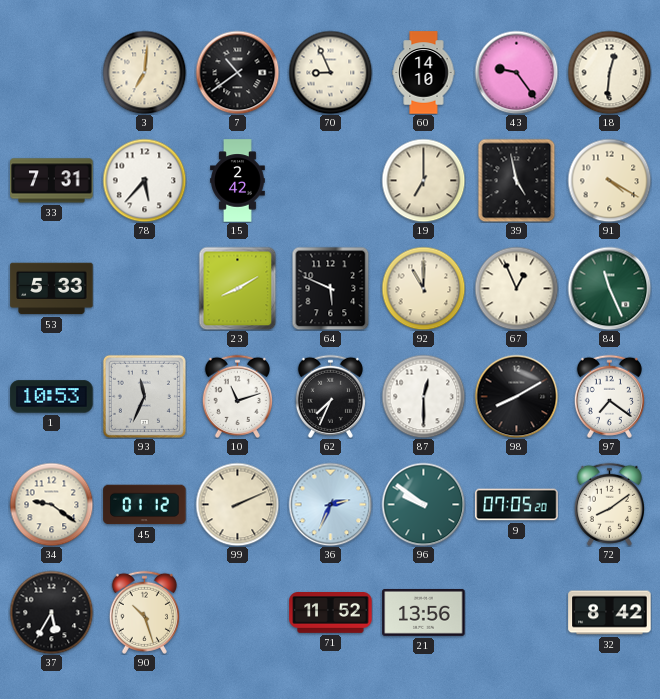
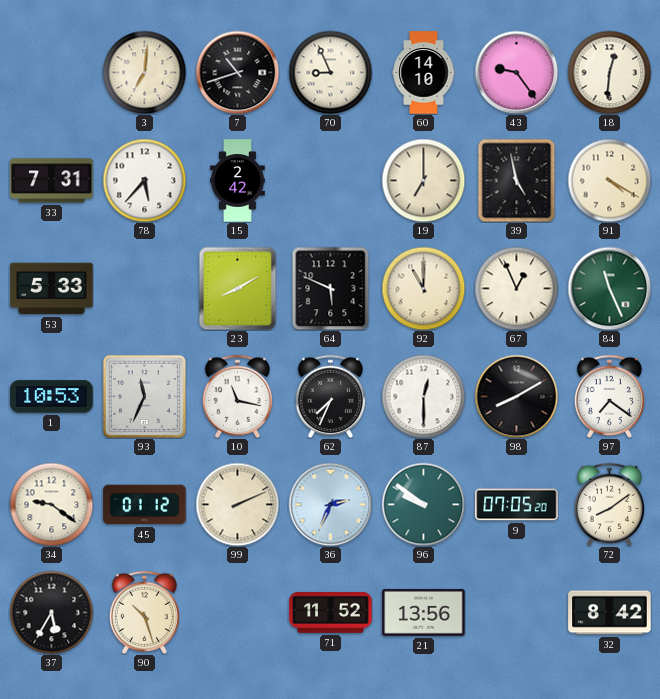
7: 10:39 -> 10:42 (237, 72)
10: 11:12 -> 11:17 (237, 396)
